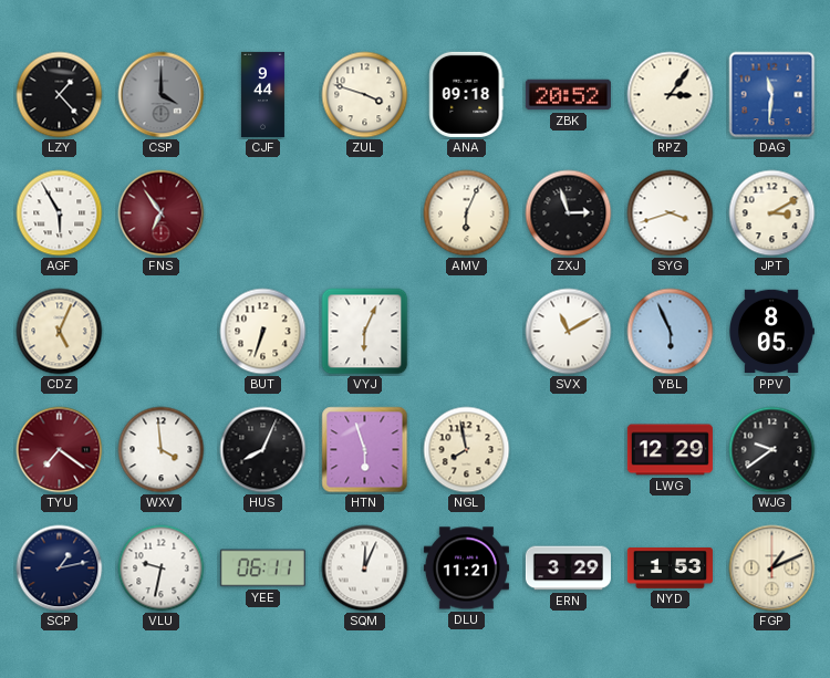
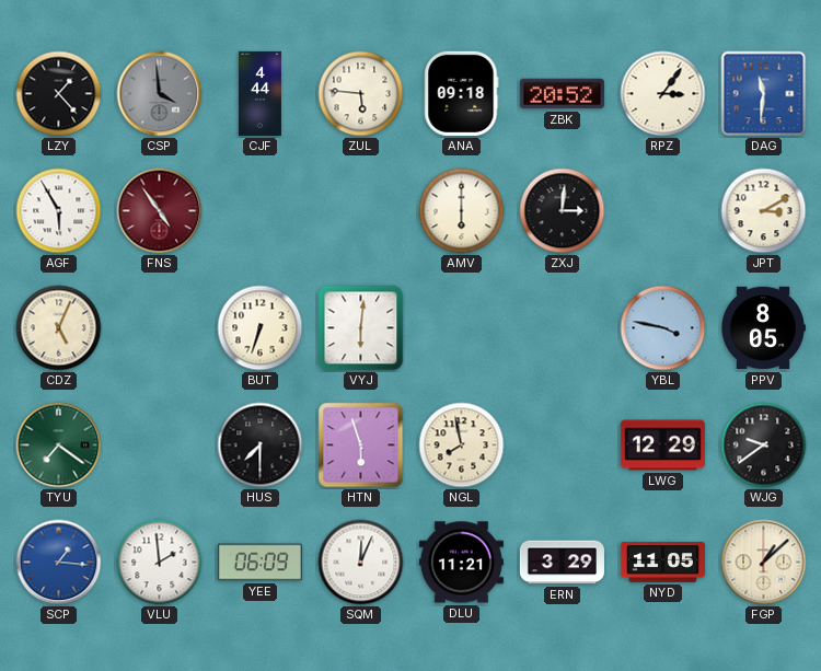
CSP: 4:00 -> 3:59 (160, 94)
CJF: 9:44 -> 4:44 (259, 93)
ZUL: 3:48 -> 5:46 (361, 94)
FNS: 6:54 -> 4:54 (160, 211)
AMV: 6:04 -> 6:00 (462, 211)
ZXJ: 2:57 -> 3:01 (563, 211)
SYG: 3:42 -> none (671, 213)
VYJ: 6:04 -> 6:01 (361, 328)
SVX: 11:10 -> none (569, 332)
YBL: 5:56 -> 3:47 (663, 328)
TYU dial: burgundy -> green (59, 446)
WXV: 3:59 -> none (162, 450)
HUS: 8:04 -> 7:30 (261, 446)
SCP: 1:13 -> 1:16 (59, 563)
SCP dial: navy -> blue (59, 563)
VLU: 9:32 -> 1:59 (160, 563)
YEE: 06:11 -> 06:09 (259, 563)
NYD: 1:53 -> 11:05 (662, 563)
FGP: 1:11 -> 1:08 (764, 563)
